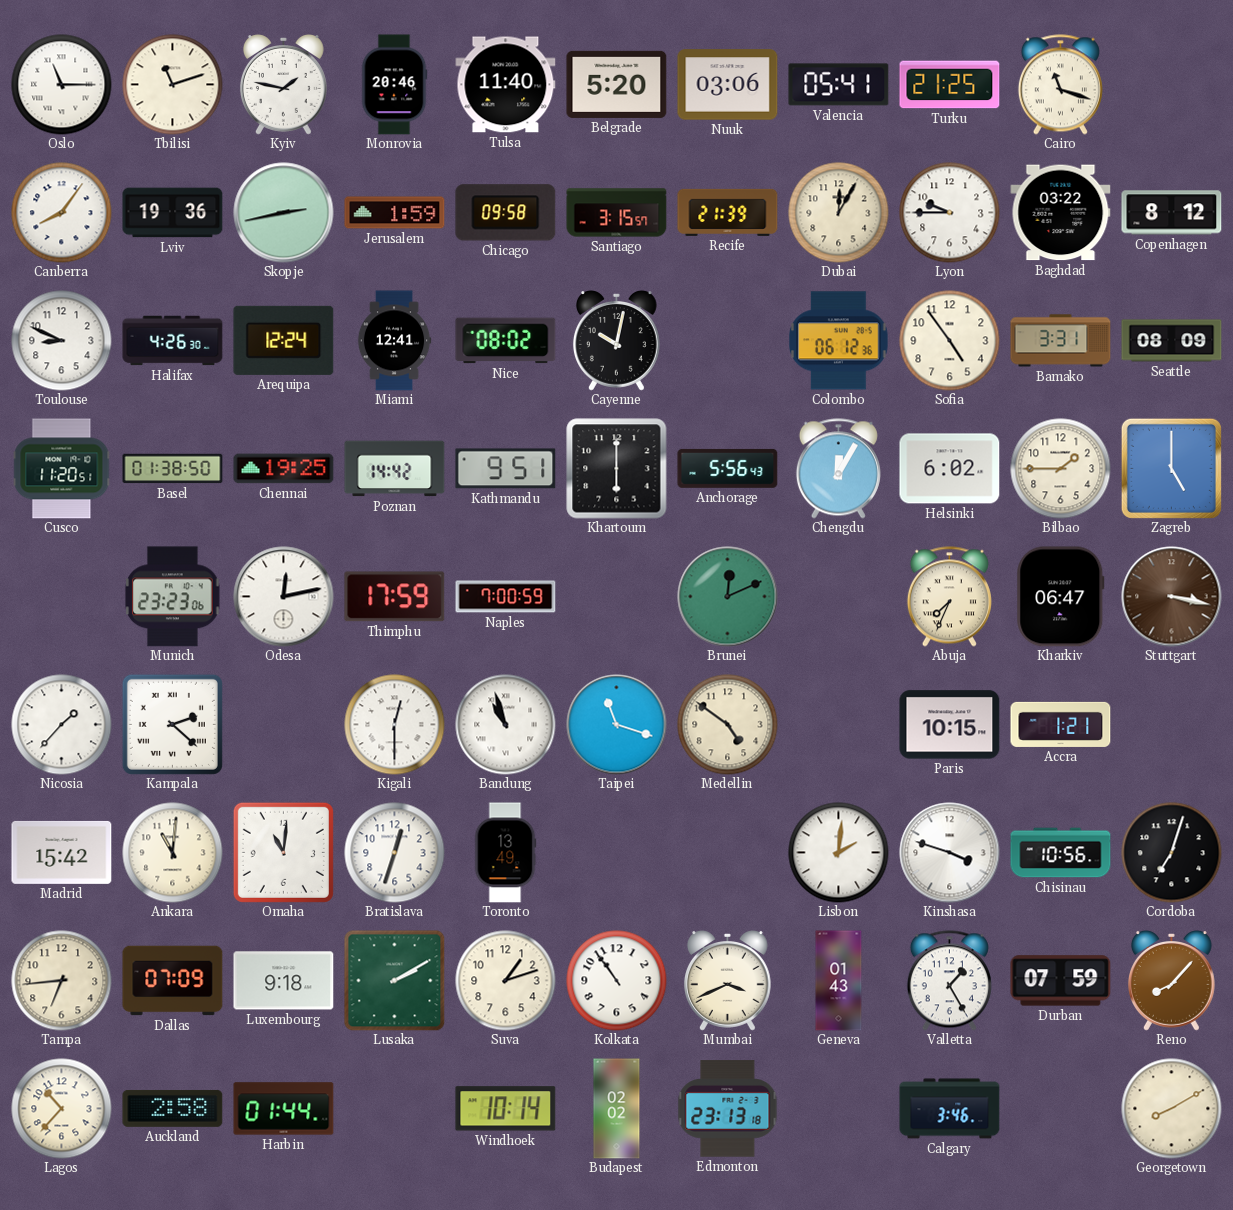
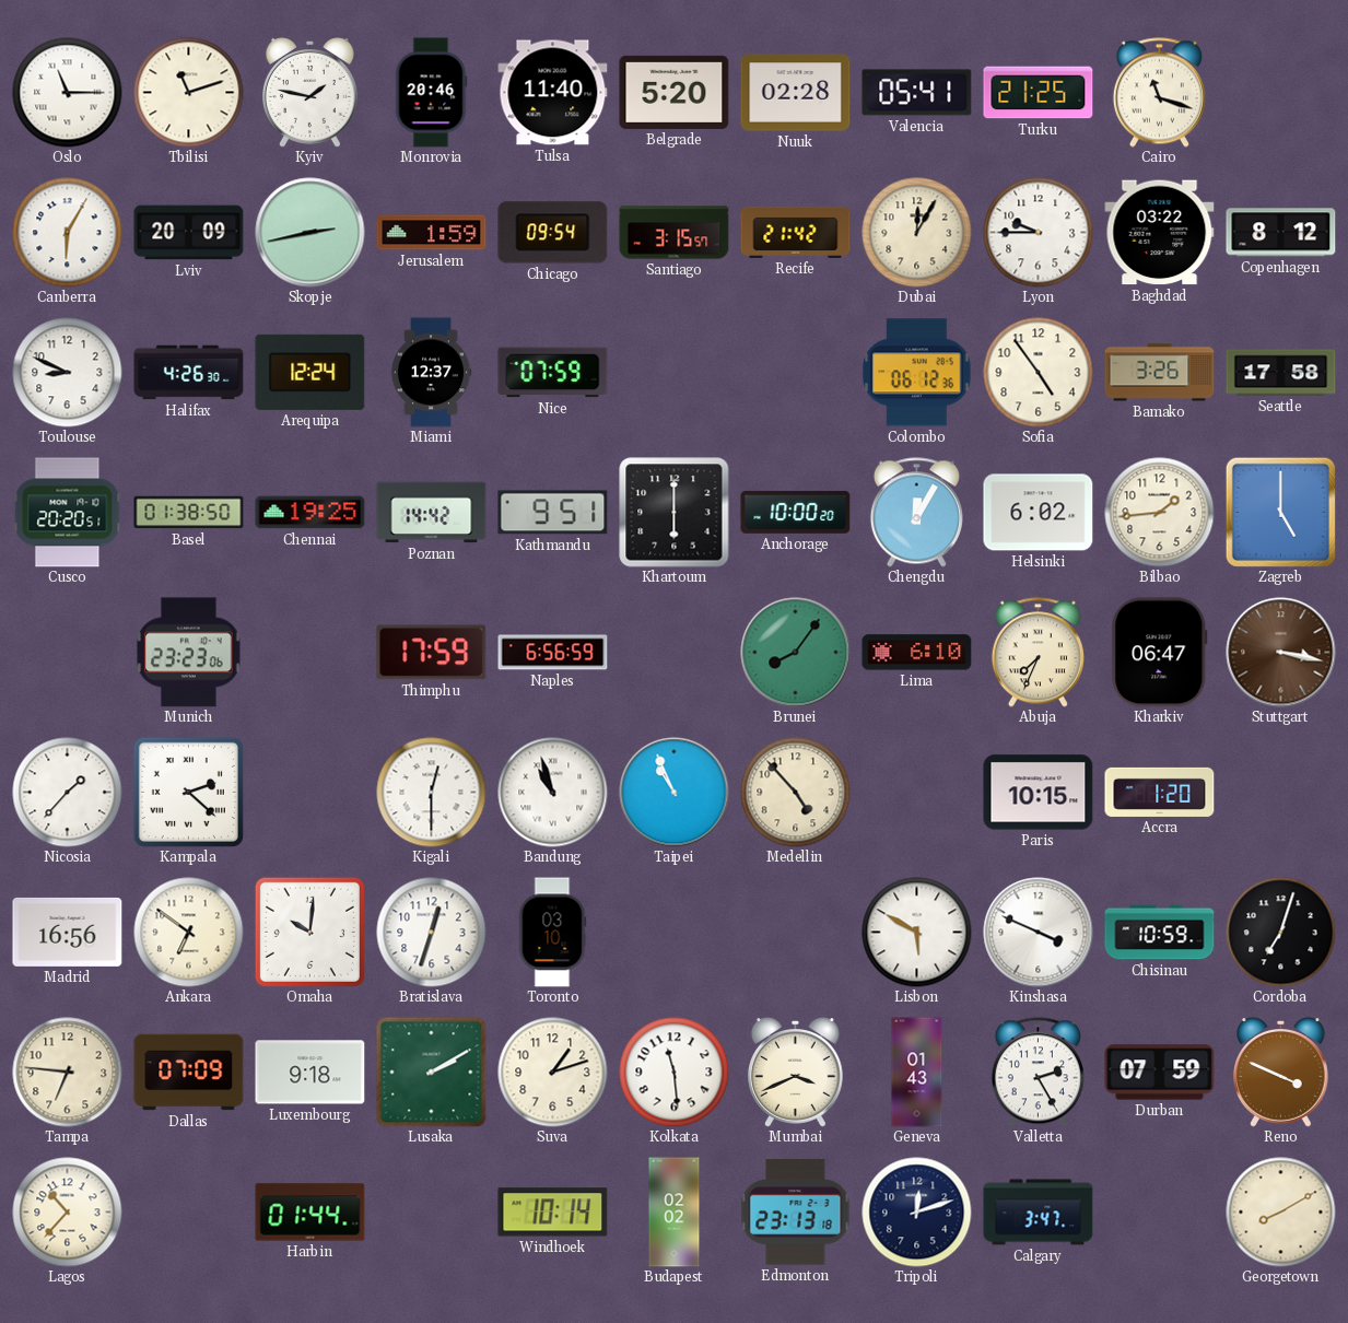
Nuuk: 03:06 -> 02:28 (796, 93)
Canberra: 8:06 -> 6:05 (68, 233)
Lviv: 19:36 -> 20:09 (189, 233)
Chicago: 09:58 -> 09:54 (553, 233)
Recife: 21:39 -> 21:42 (796, 232)
Miami: 12:41 -> 12:37 (431, 373)
Nice: 08:02 -> 07:59 (553, 373)
Cayenne: 10:02 -> none (616, 341)
Bamako: 3:31 -> 3:26 (1160, 373)
Seattle: 08:09 -> 17:58 (1281, 373)
Cusco: 11:20 -> 20:20 (68, 513)
Anchorage: 5:56 -> 10:00 (796, 512)
Bilbao: 1:45 -> 1:44 (1160, 513)
Odesa: 12:13 -> none (284, 597)
Naples: 7:00 -> 6:56 (553, 653)
Brunei: 12:11 -> 8:06 (796, 653)
Lima: none -> 6:10 (917, 653)
Taipei: 11:18 -> 10:56 (675, 793)
Medellin: 4:51 -> 4:53 (796, 793)
Accra: 1:21 -> 1:20 (1160, 792)
Madrid: 15:42 -> 16:56 (68, 932)
Ankara: 11:01 -> 6:51 (189, 933)
Omaha: 11:01 -> 10:01 (309, 932)
Toronto: 13:49 -> 03:10 (552, 933)
Lisbon: 2:01 -> 5:50 (917, 933)
Kinshasa: 3:48 -> 3:49 (1039, 933)
Chisinau: 10:56 -> 10:59 (1160, 933)
Tampa: 6:44 -> 6:46 (68, 1073)
Kolkata: 10:54 -> 11:29 (675, 1073)
Valletta: 1:25 -> 2:25 (1038, 1073)
Reno: 8:07 -> 3:49 (1280, 1073)
Auckland: 2:58 -> none (173, 1108)
Tripoli: none -> 12:12 (917, 1213)
Calgary: 3:46 -> 3:47 (1039, 1213)
